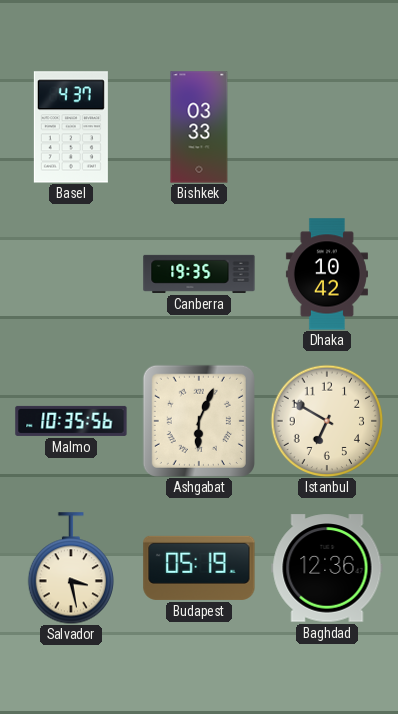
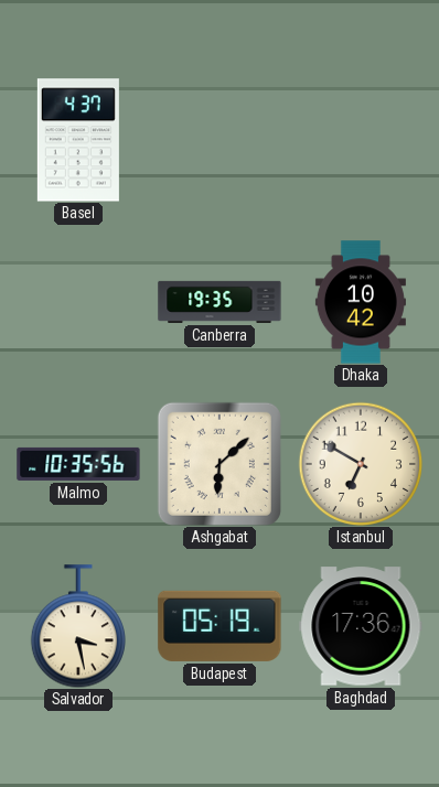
Bishkek: 03:33 -> none (199, 127)
Ashgabat: 6:04 -> 6:08 (219, 464)
Baghdad: 12:36 -> 17:36 (361, 626)
